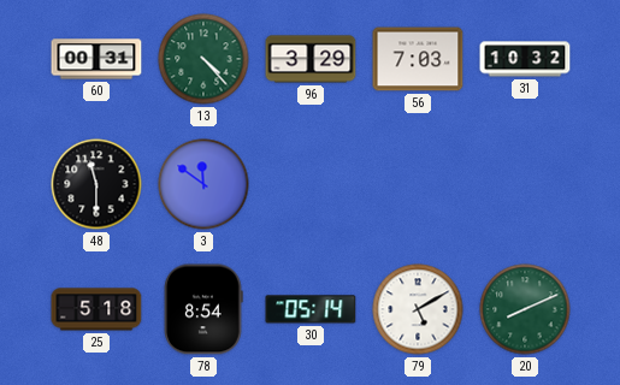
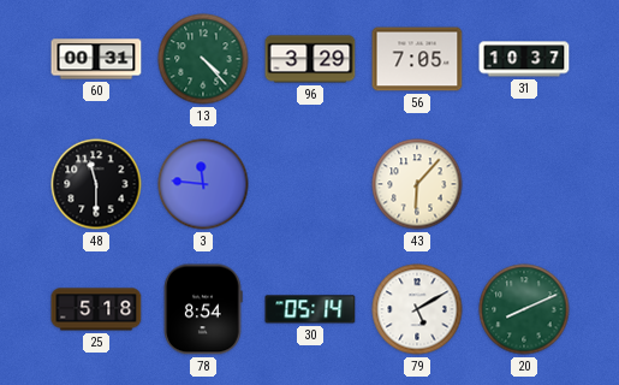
56: 7:03 -> 7:05 (417, 59)
31: 10:32 -> 10:37 (524, 59)
3: 11:51 -> 11:46 (203, 184)
43: none -> 6:07 (417, 184)
